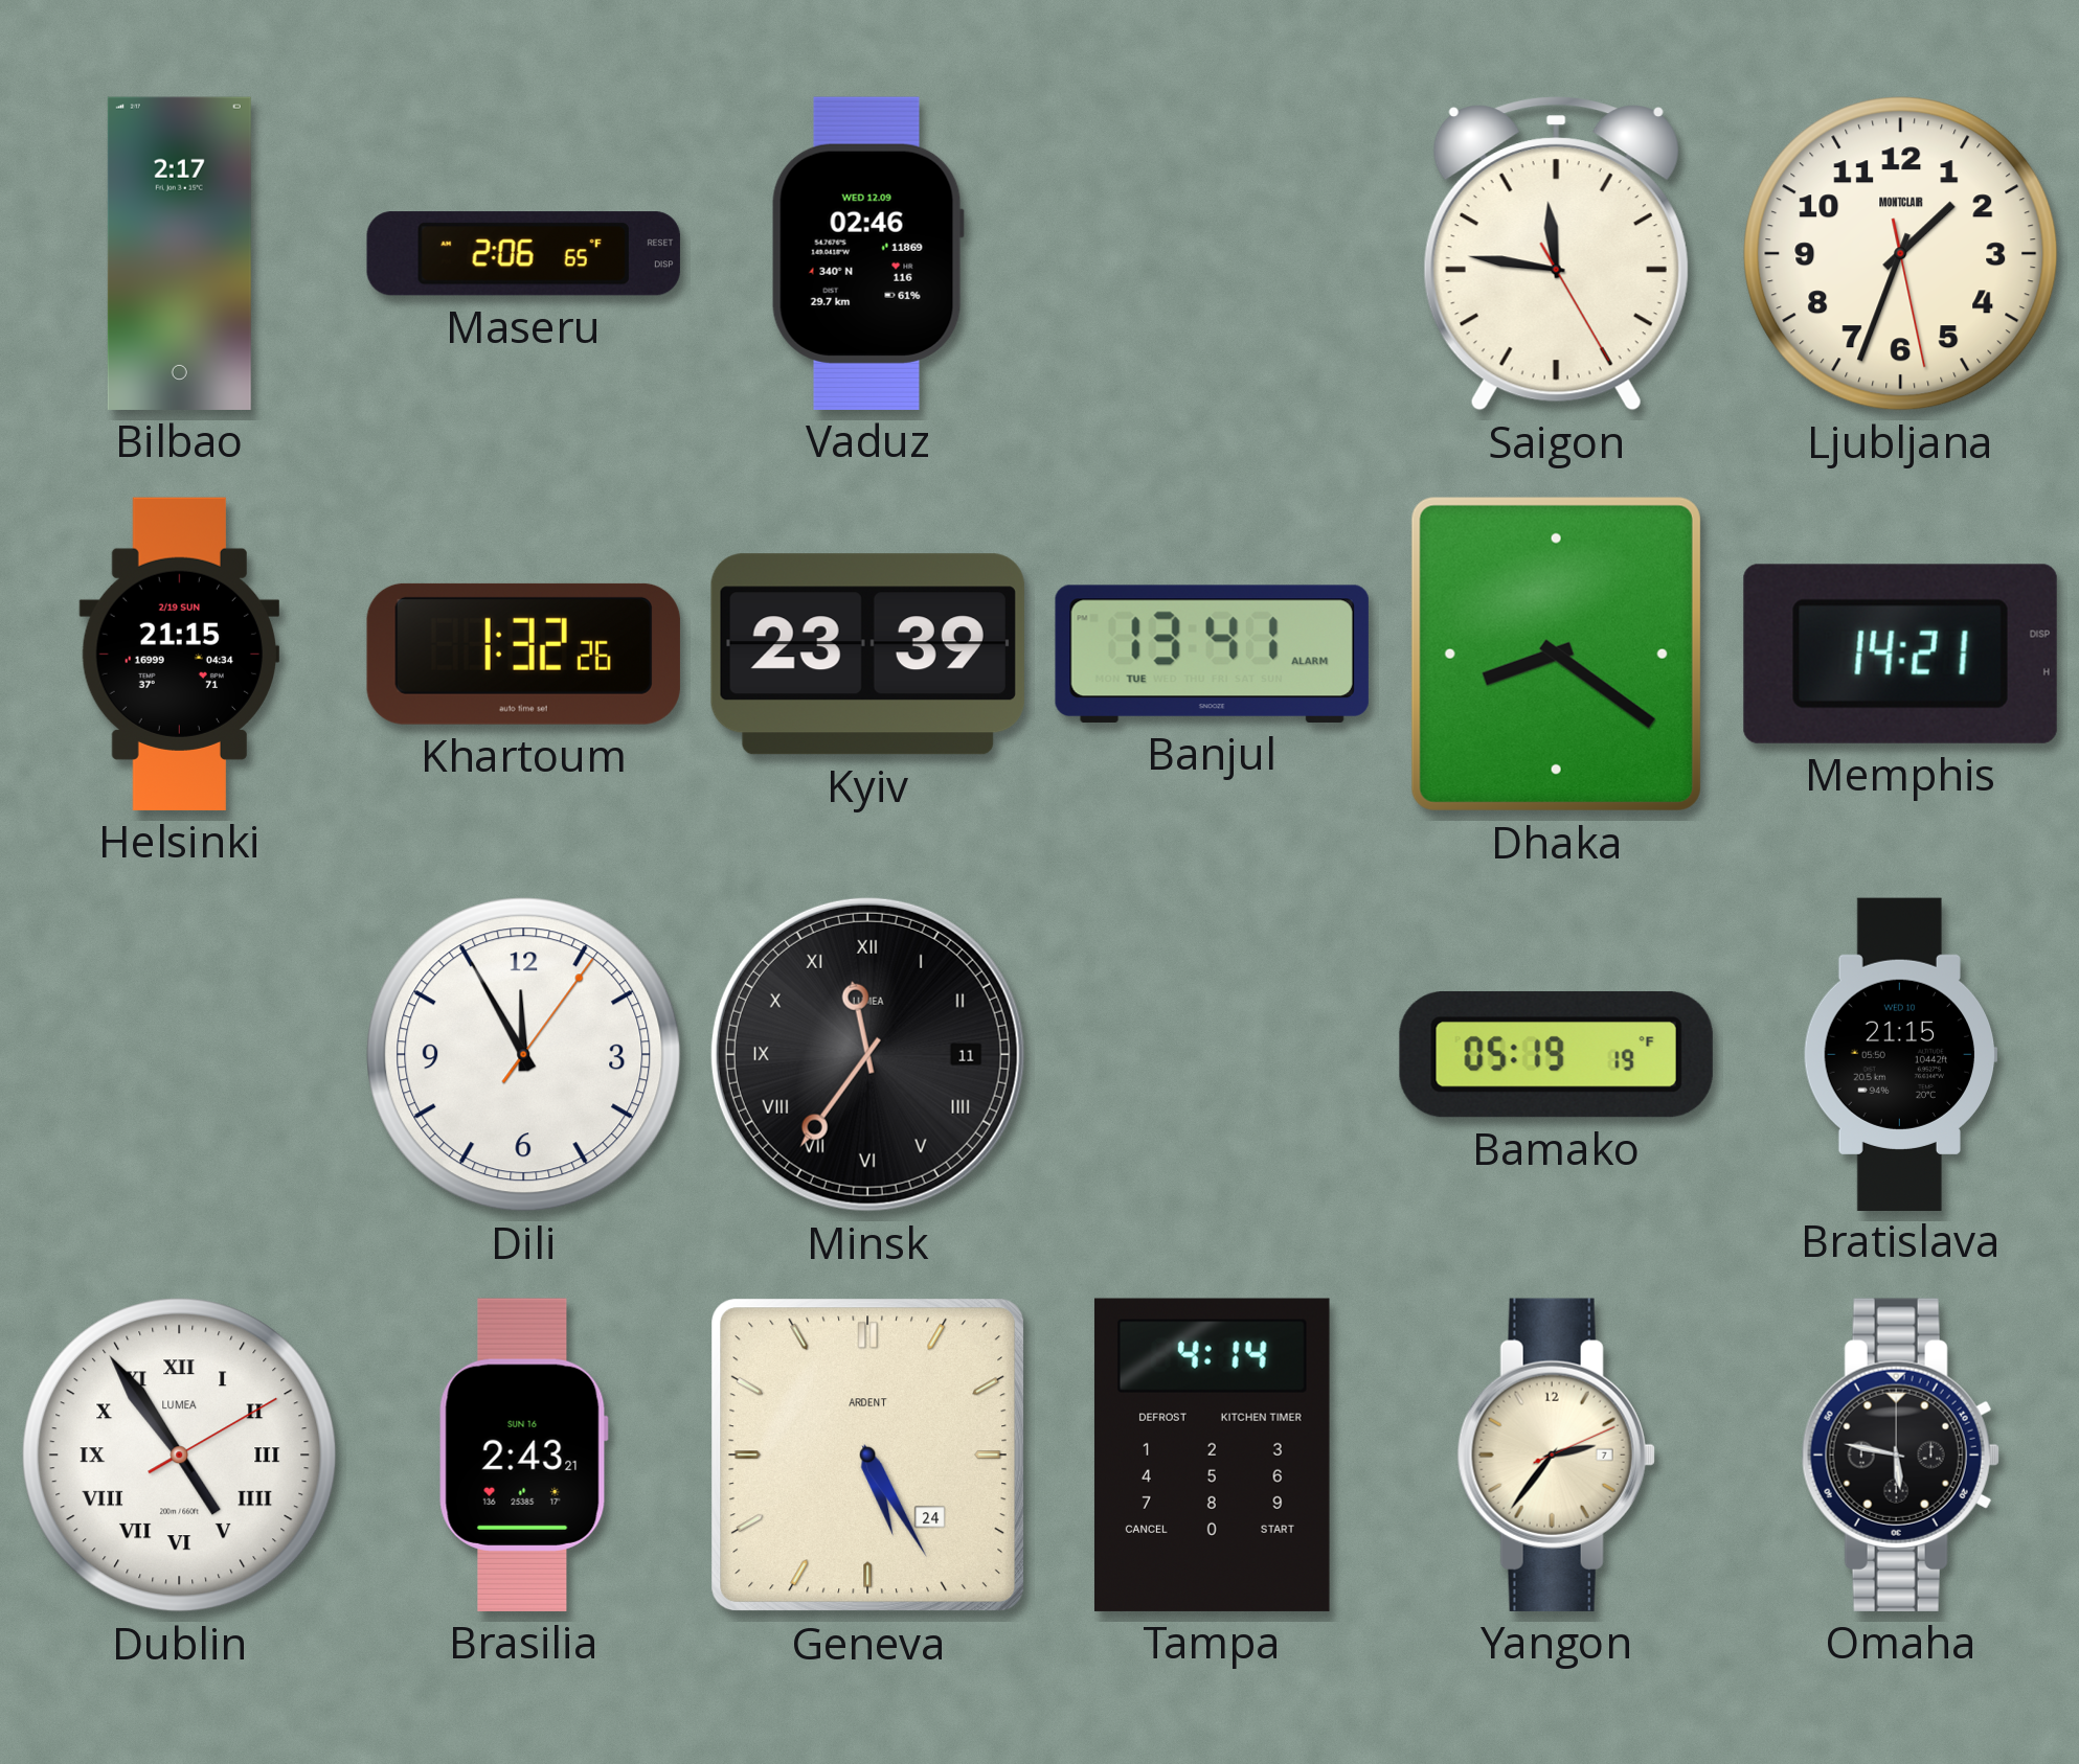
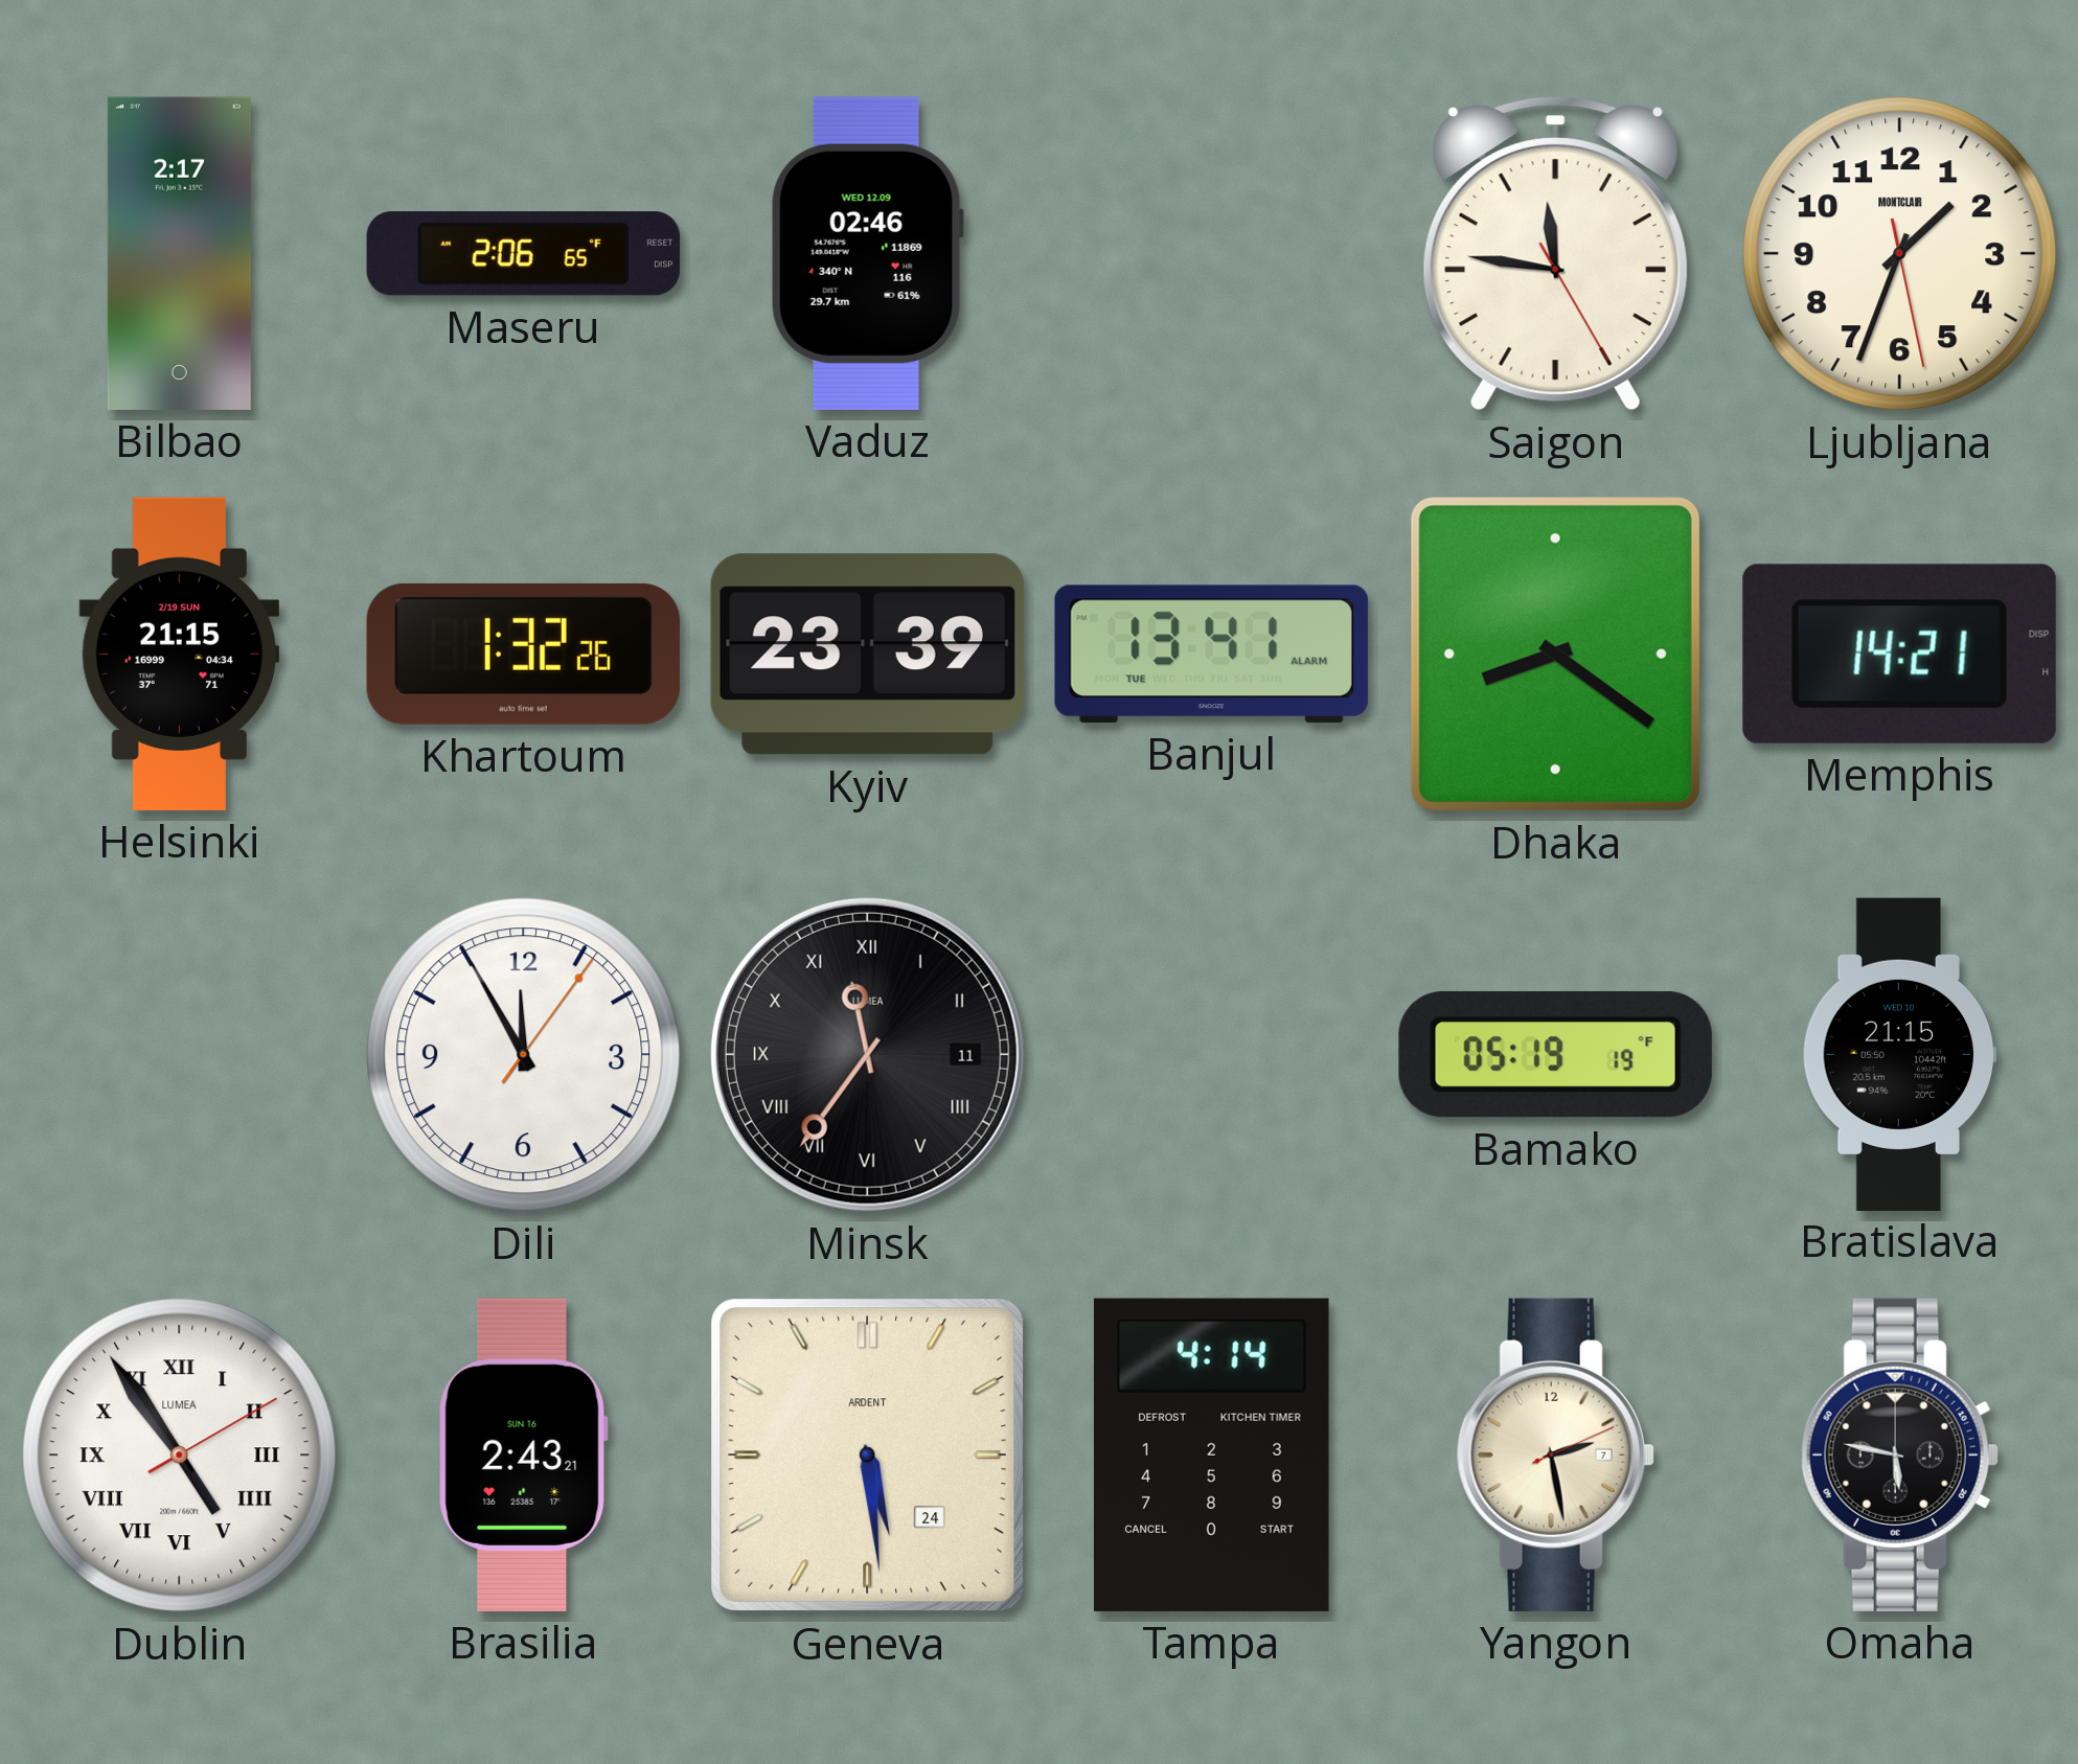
Geneva: 5:25 -> 5:29 (868, 1456)
Yangon: 2:36 -> 2:28 (1555, 1454)
